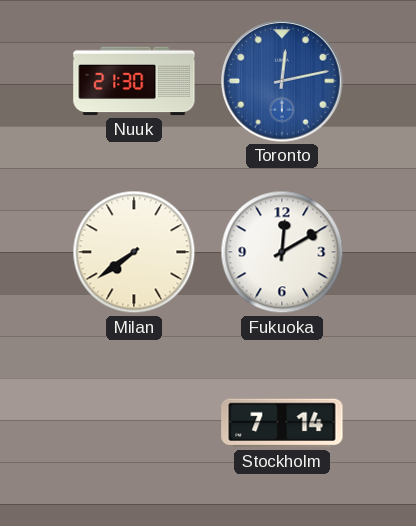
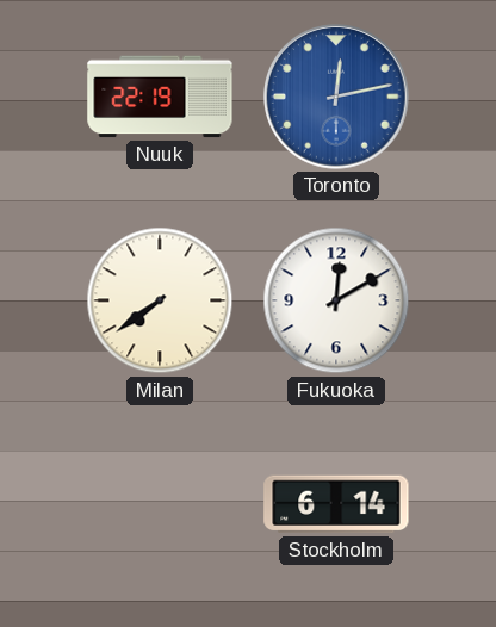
Nuuk: 21:30 -> 22:19 (160, 97)
Stockholm: 7:14 -> 6:14 (336, 504)
